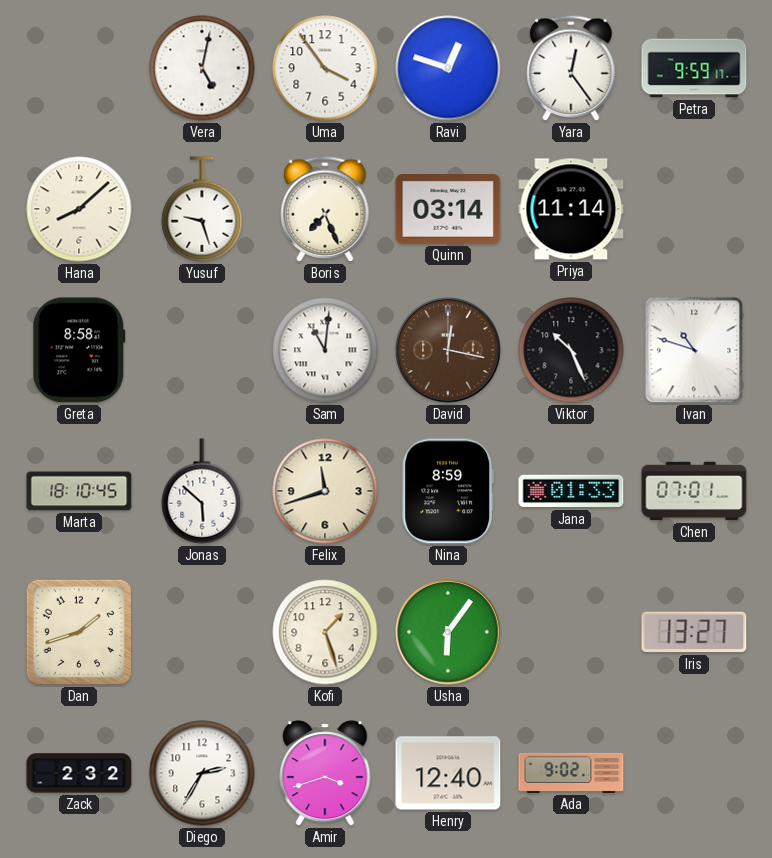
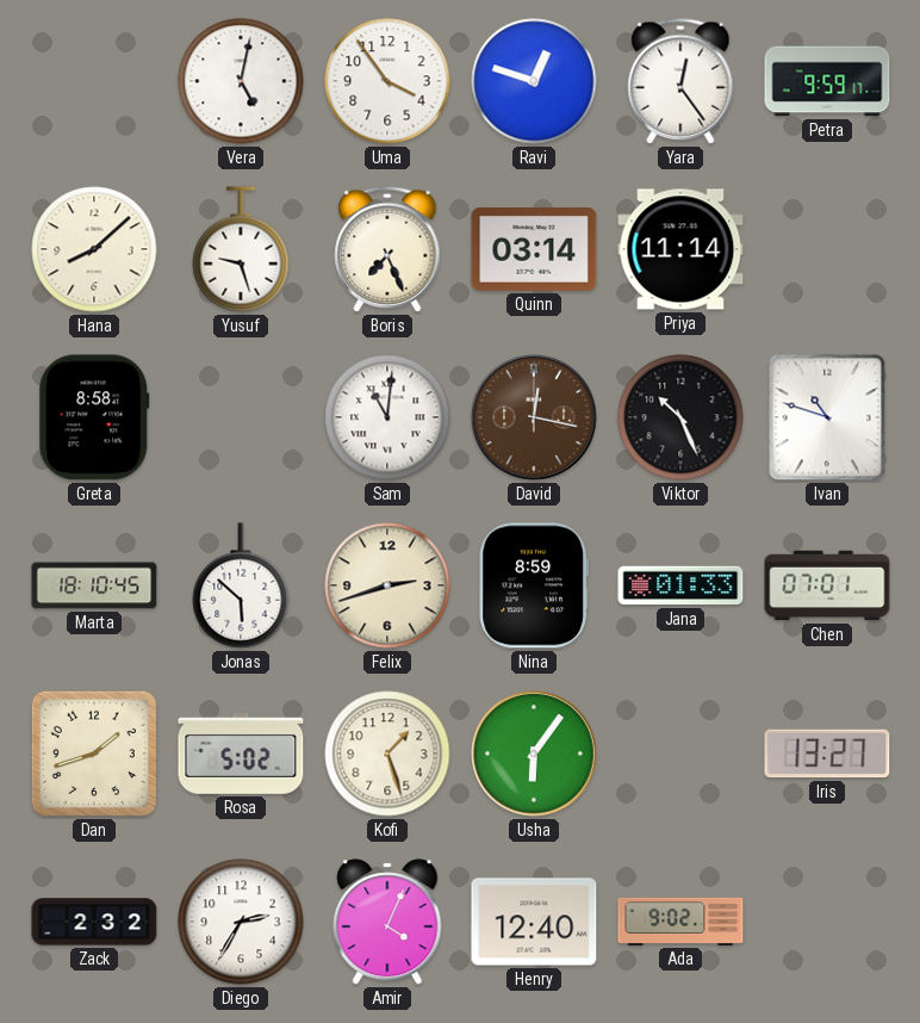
Felix: 11:42 -> 2:42 (387, 585)
Rosa: none -> 5:02 (241, 755)
Amir: 3:42 -> 4:04 (387, 922)
